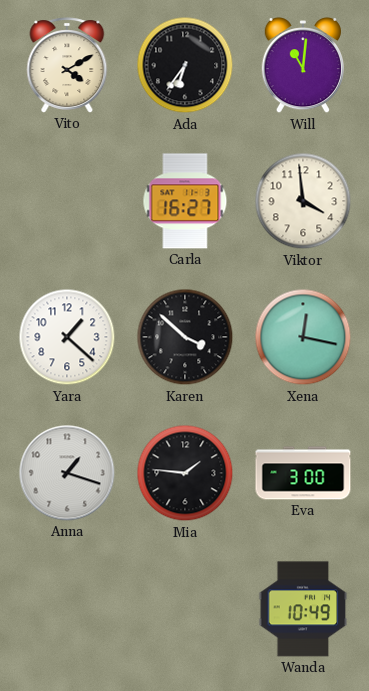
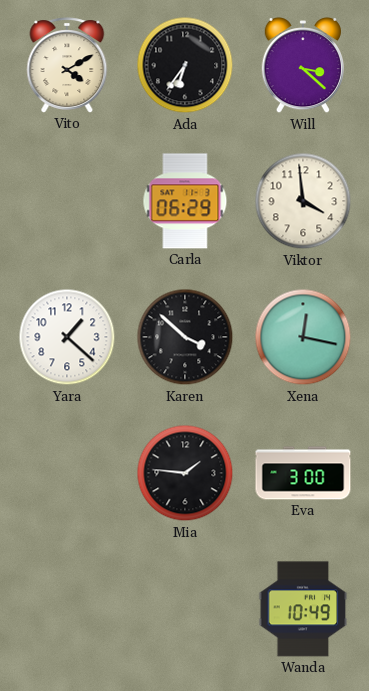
Will: 11:01 -> 3:22 (303, 66)
Carla: 16:27 -> 06:29 (185, 201)
Anna: 1:18 -> none (67, 473)
